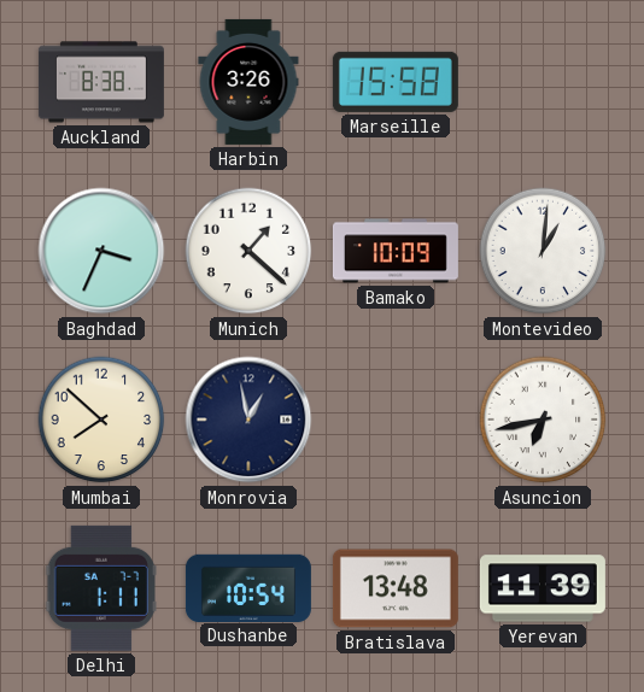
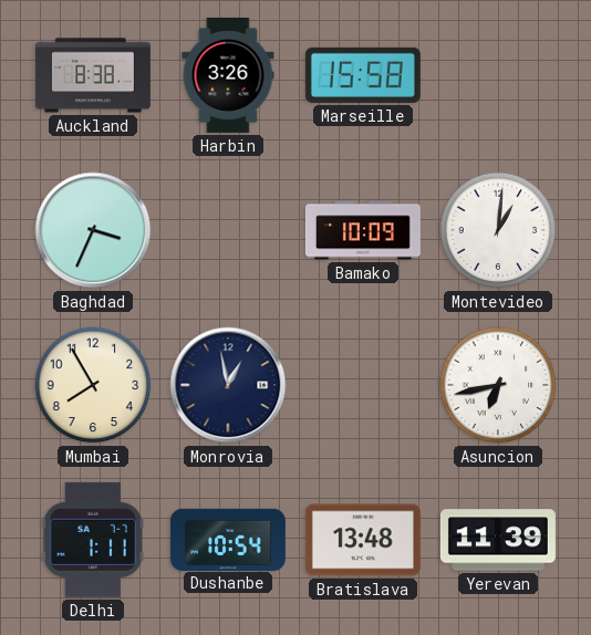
Munich: 1:22 -> none (248, 251)
Mumbai: 7:52 -> 7:55 (93, 385)
